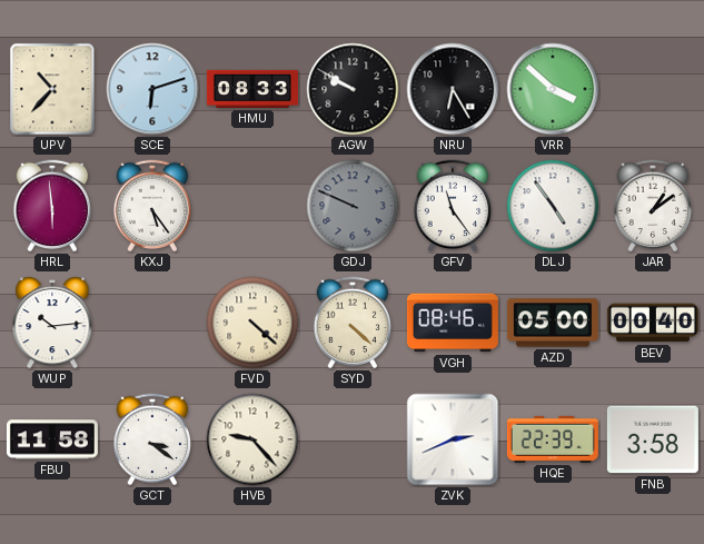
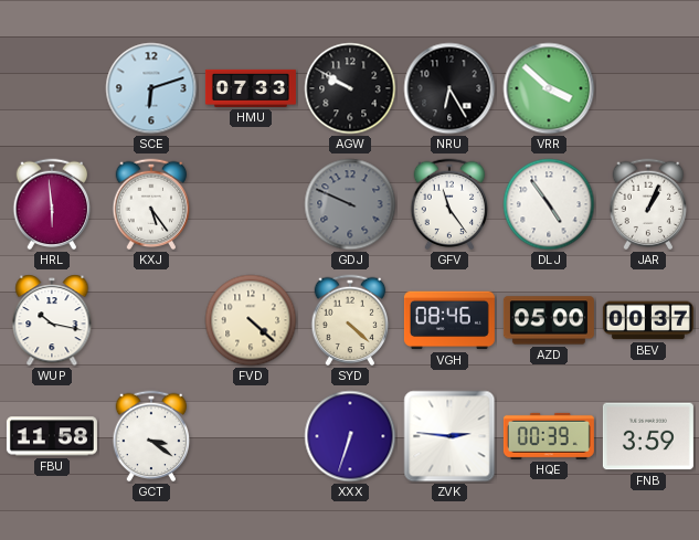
UPV: 10:37 -> none (52, 89)
HMU: 08:33 -> 07:33 (251, 88)
JAR: 1:09 -> 1:04 (648, 204)
WUP: 10:14 -> 10:17 (52, 320)
BEV: 00:40 -> 00:37 (648, 320)
HVB: 9:23 -> none (252, 439)
XXX: none -> 6:33 (350, 436)
ZVK: 2:41 -> 2:46 (449, 436)
HQE: 22:39 -> 00:39 (549, 436)
FNB: 3:58 -> 3:59 (648, 436)
